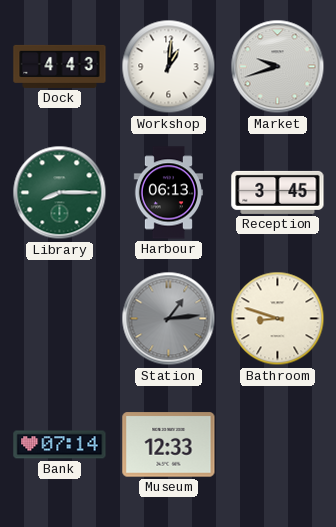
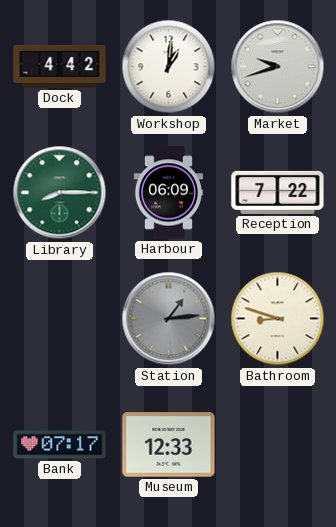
Dock: 4:43 -> 4:42 (60, 66)
Harbour: 06:13 -> 06:09 (168, 193)
Reception: 3:45 -> 7:22 (278, 192)
Bank: 07:14 -> 07:17 (60, 445)
